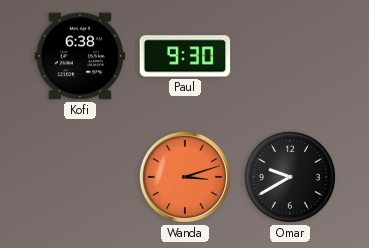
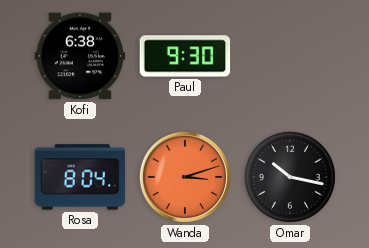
Rosa: none -> 8:04 (80, 177)
Omar: 9:40 -> 10:17 (290, 177)
